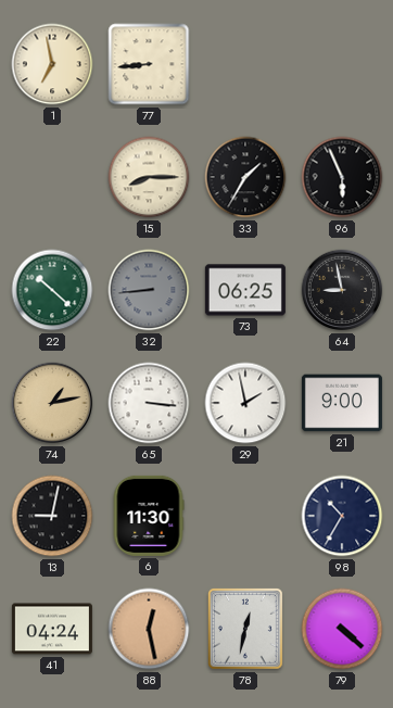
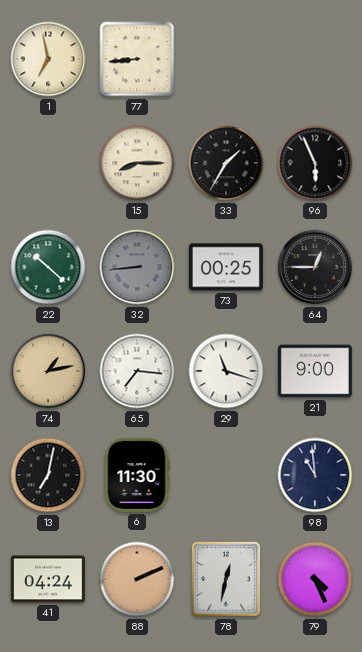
73: 06:25 -> 00:25 (226, 267)
64: 8:58 -> 12:45 (315, 267)
65: 3:16 -> 7:16 (137, 371)
29: 1:58 -> 11:18 (226, 371)
13: 9:02 -> 7:02 (48, 475)
98: 10:35 -> 10:59 (315, 475)
88: 12:28 -> 2:11 (137, 579)
79: 4:22 -> 4:26 (315, 579)
